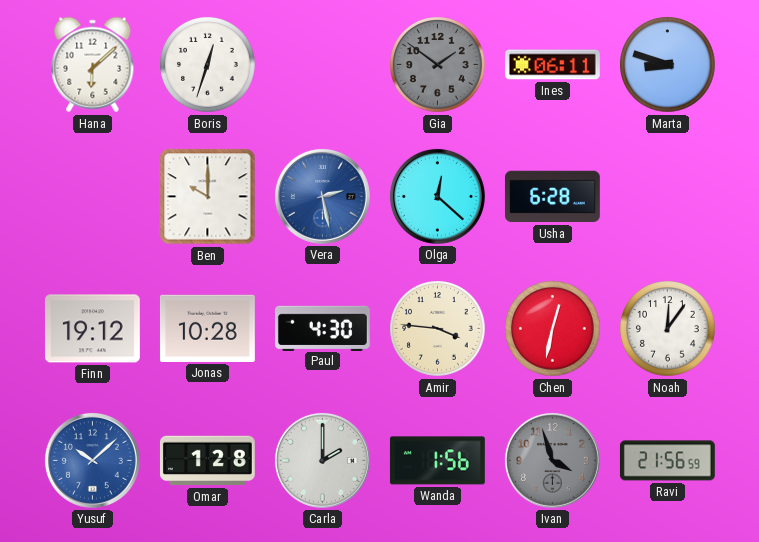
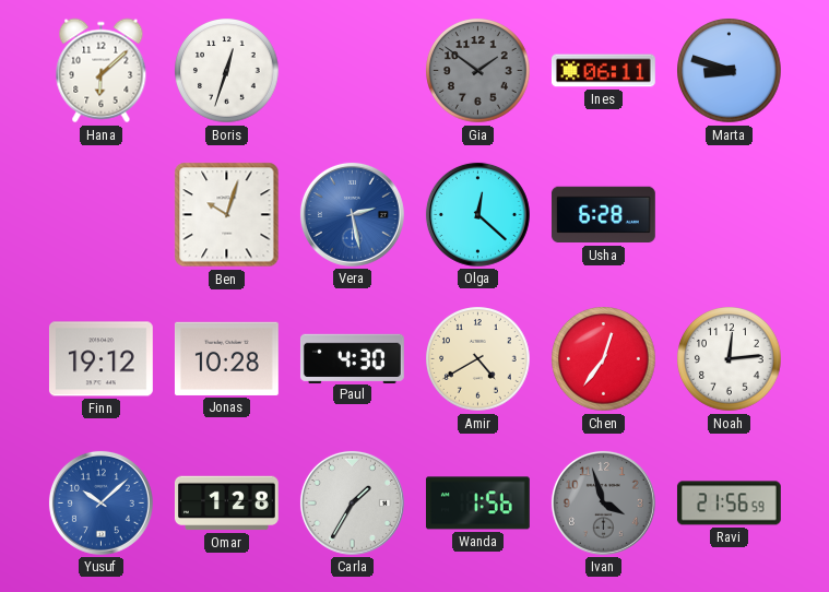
Ben: 10:00 -> 10:03 (227, 215)
Amir: 3:46 -> 4:40 (478, 359)
Chen: 12:32 -> 12:36 (604, 359)
Noah: 12:06 -> 12:14 (730, 359)
Carla: 2:00 -> 1:35 (352, 502)
